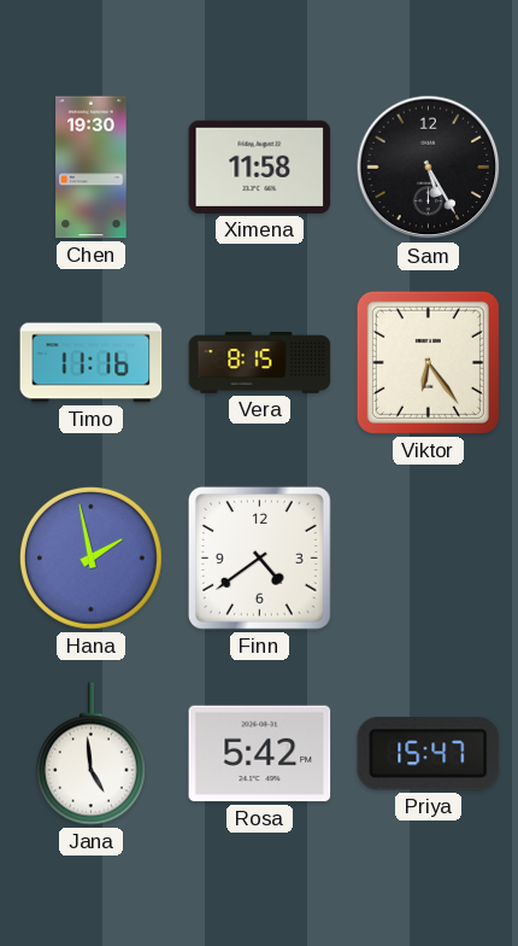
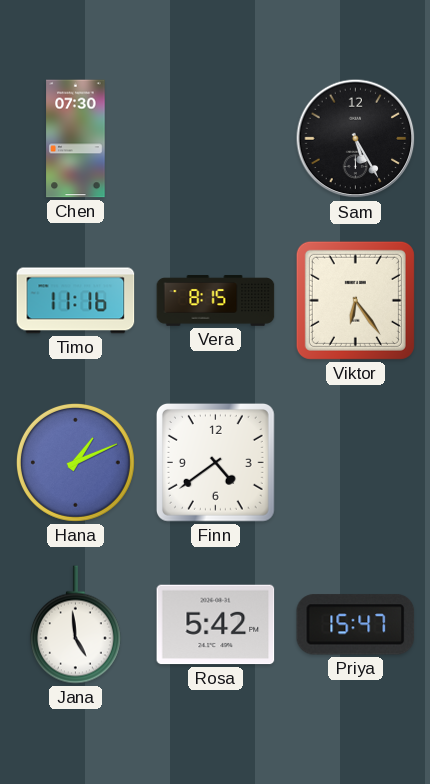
Chen: 19:30 -> 07:30 (76, 139)
Ximena: 11:58 -> none (260, 167)
Hana: 1:58 -> 1:11 (75, 462)
